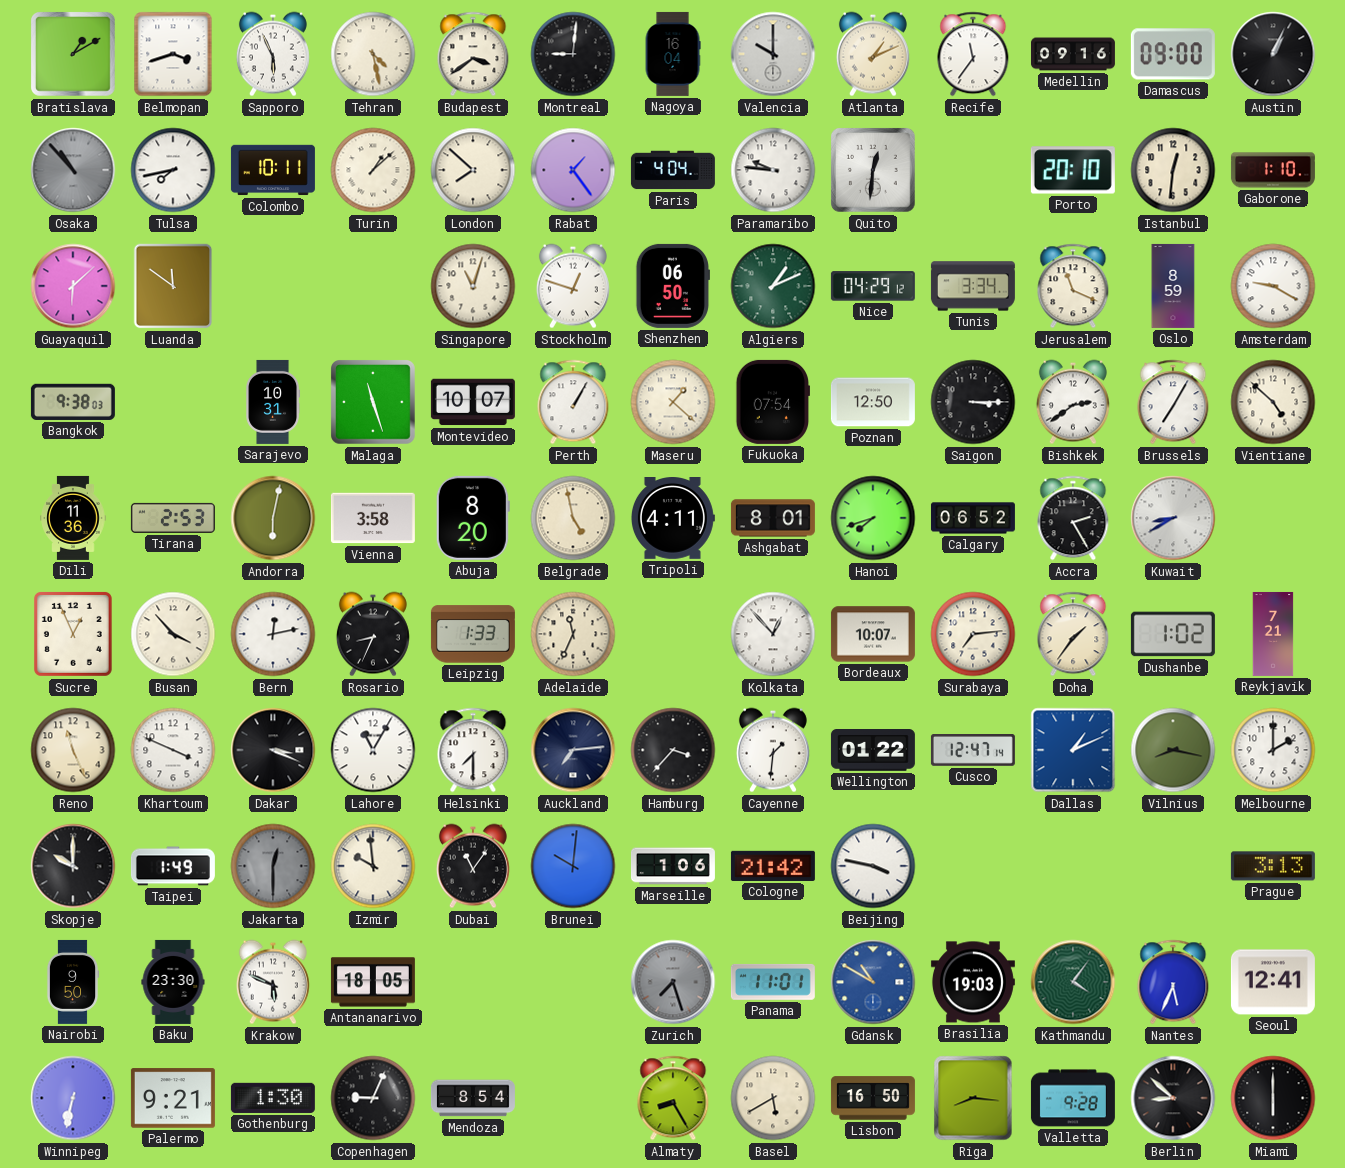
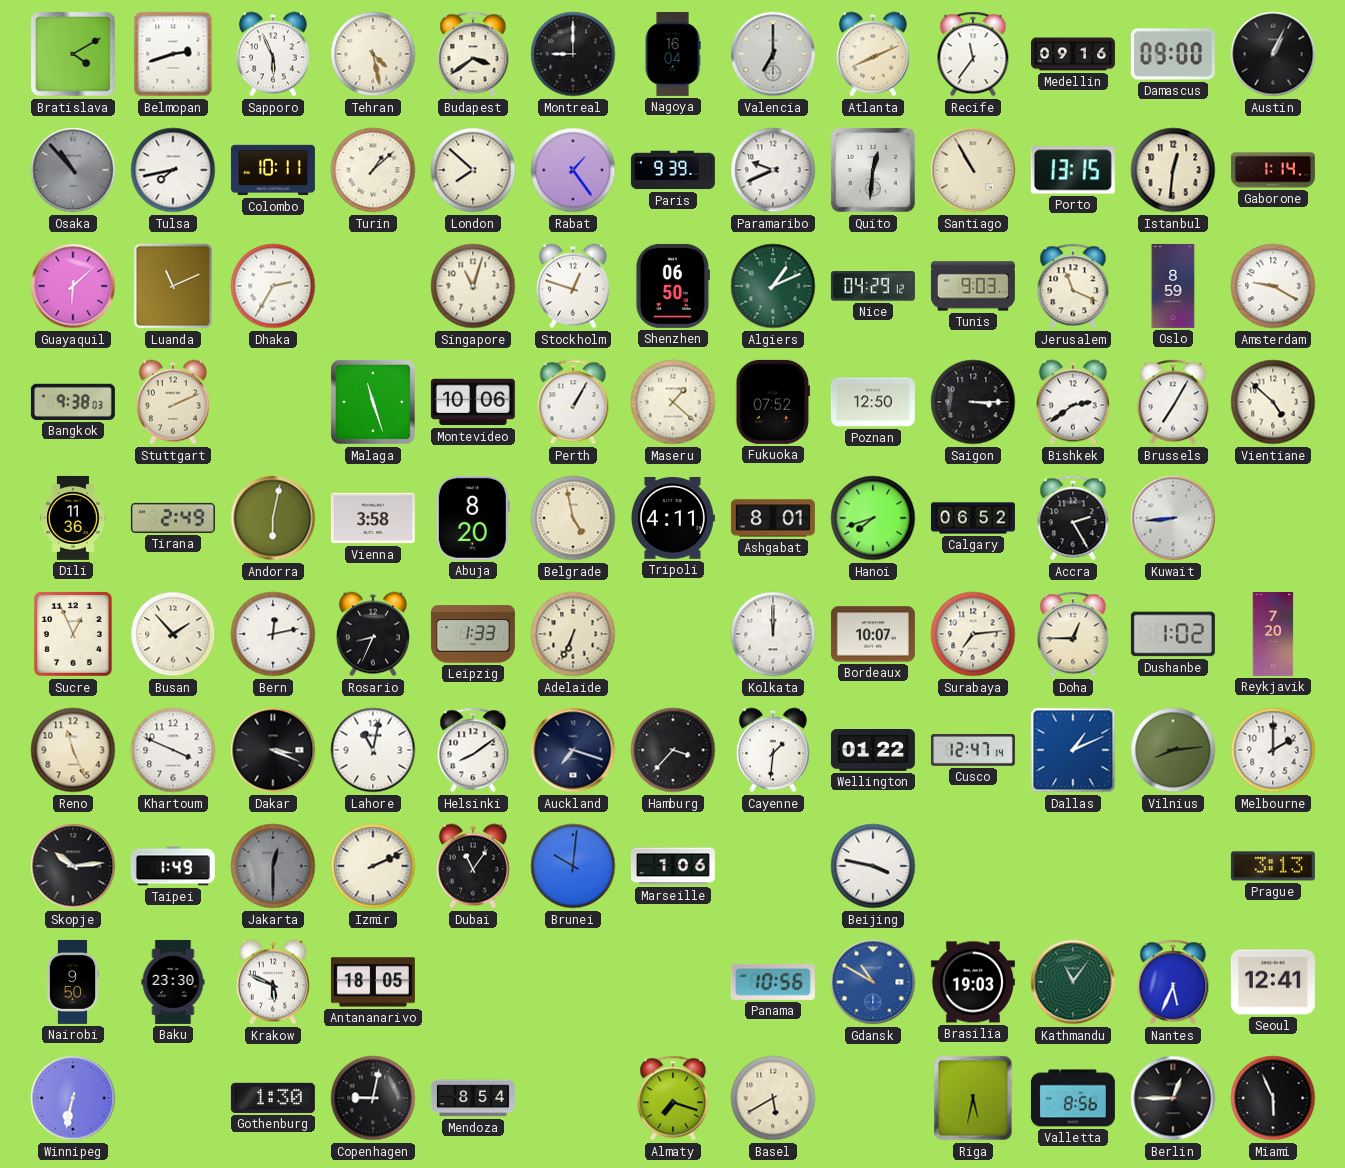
Bratislava: 1:10 -> 4:10 (74, 55)
Belmopan: 3:42 -> 2:42 (173, 54)
Montreal: 9:01 -> 9:00 (573, 54)
Valencia: 10:00 -> 7:00 (773, 54)
Atlanta: 1:11 -> 8:11 (873, 54)
Paris: 4:04 -> 9:39 (673, 170)
Paramaribo: 9:46 -> 9:41 (773, 170)
Santiago: none -> 10:55 (973, 170)
Porto: 20:10 -> 13:15 (1073, 170)
Gaborone: 1:10 -> 1:14 (1273, 170)
Luanda: 11:51 -> 11:11 (173, 286)
Dhaka: none -> 2:35 (273, 286)
Tunis: 3:34 -> 9:03 (973, 286)
Stuttgart: none -> 2:11 (173, 402)
Sarajevo: 10:31 -> none (274, 402)
Montevideo: 10:07 -> 10:06 (473, 402)
Fukuoka: 07:54 -> 07:52 (772, 402)
Tirana: 2:53 -> 2:49 (173, 518)
Kuwait: 8:40 -> 8:44 (1173, 518)
Busan: 3:53 -> 1:53 (173, 634)
Adelaide: 11:34 -> 6:34 (573, 634)
Kolkata: 12:53 -> 12:00 (773, 634)
Doha: 1:36 -> 12:45 (1073, 634)
Reykjavik: 7:21 -> 7:20 (1273, 634)
Lahore: 11:05 -> 11:02 (373, 750)
Helsinki: 7:30 -> 8:09 (473, 750)
Auckland: 7:14 -> 7:18 (573, 750)
Vilnius: 8:17 -> 8:14 (1173, 750)
Skopje: 10:00 -> 10:14 (73, 866)
Izmir: 9:59 -> 2:11 (373, 866)
Cologne: 21:42 -> none (773, 866)
Zurich: 7:27 -> none (673, 982)
Panama: 11:01 -> 10:56 (773, 982)
Kathmandu: 4:06 -> 11:06 (1073, 982)
Palermo: 9:21 -> none (173, 1098)
Copenhagen: 9:04 -> 9:02 (373, 1098)
Almaty: 8:25 -> 7:18 (673, 1098)
Lisbon: 16:50 -> none (873, 1098)
Riga: 8:16 -> 5:32 (973, 1098)
Valletta: 9:28 -> 8:56 (1073, 1098)
Berlin: 8:52 -> 12:45 (1173, 1098)
Miami: 6:00 -> 5:56 (1273, 1098)
